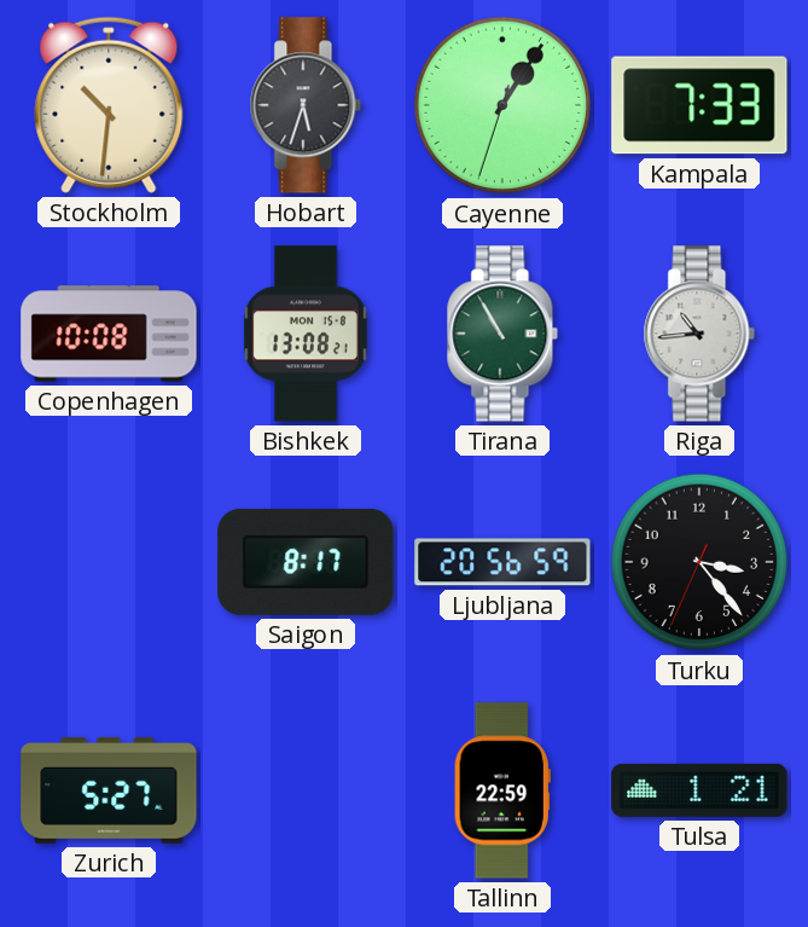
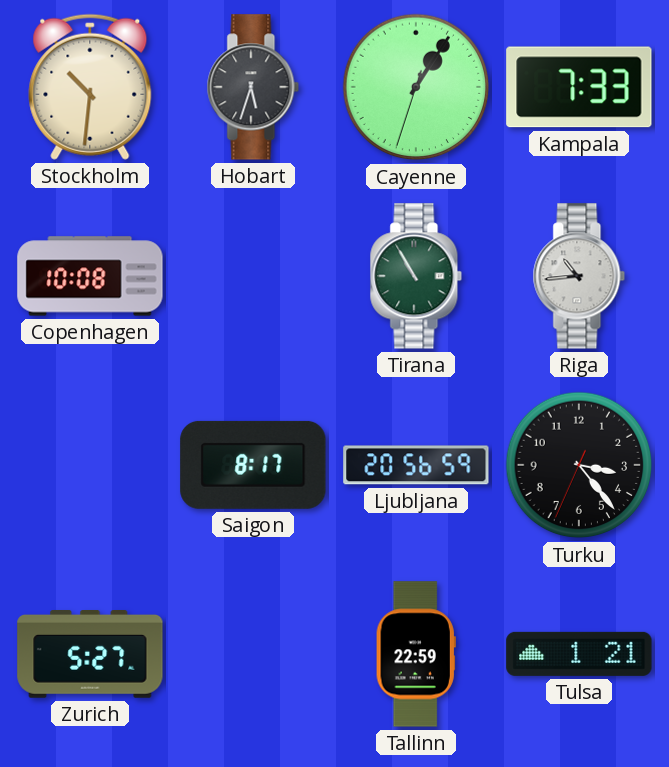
Bishkek: 13:08 -> none (306, 334)
